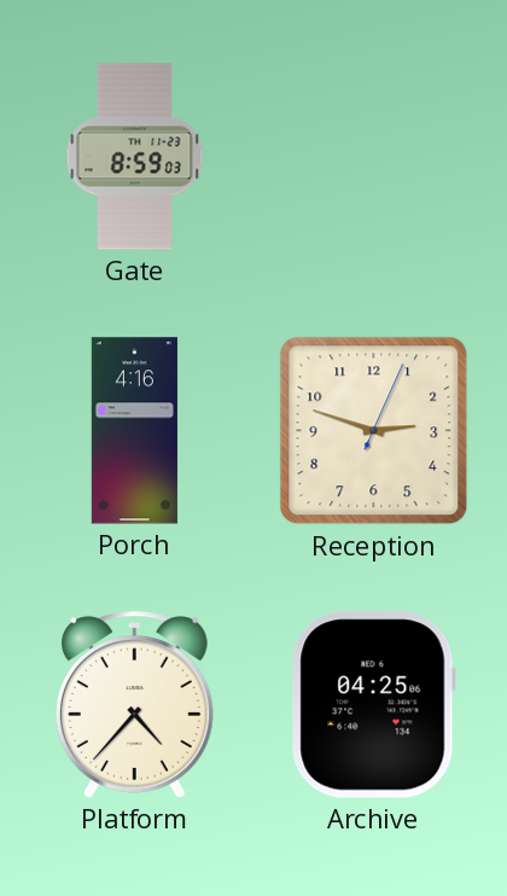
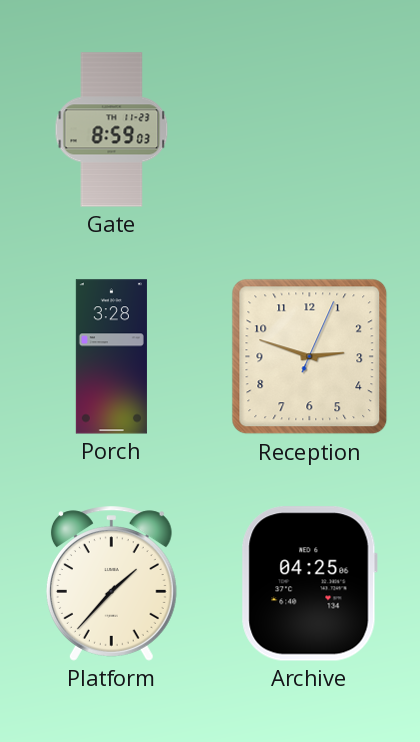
Porch: 4:16 -> 3:28 (111, 357)
Platform: 4:37 -> 1:37 (111, 584)
